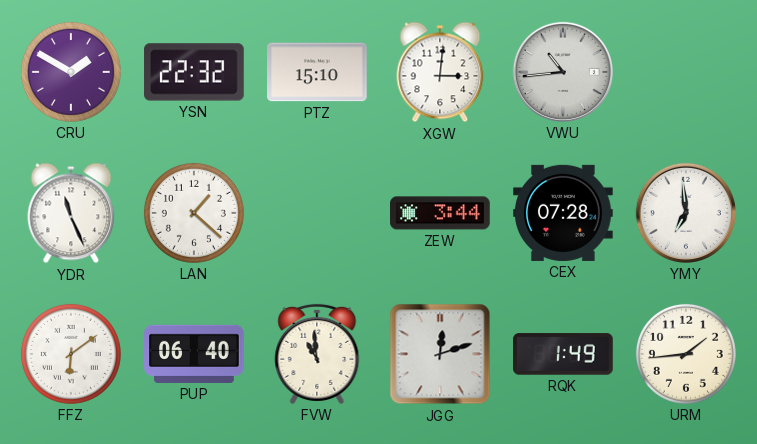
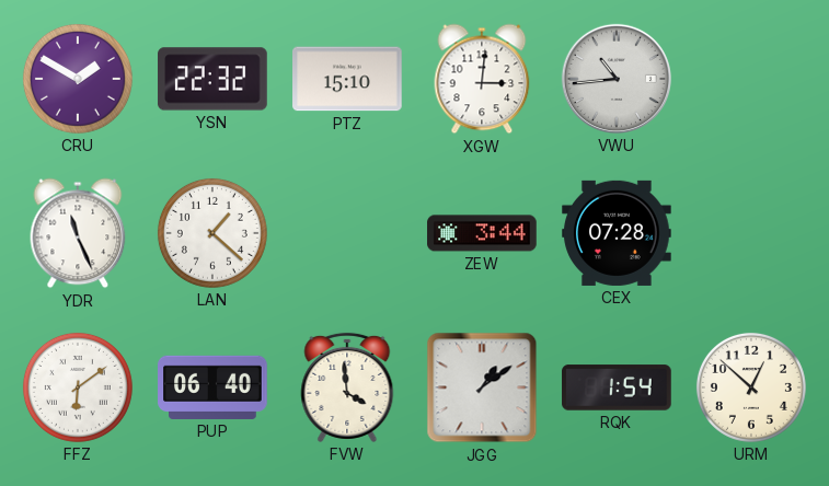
YMY: 6:59 -> none (686, 213)
FVW: 10:59 -> 3:59 (347, 387)
JGG: 12:12 -> 1:09 (482, 387)
RQK: 1:49 -> 1:54 (617, 387)
URM: 1:44 -> 12:52 (751, 387)
